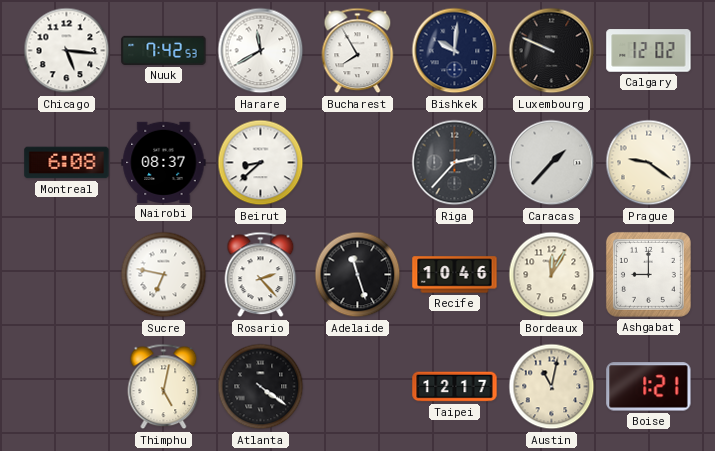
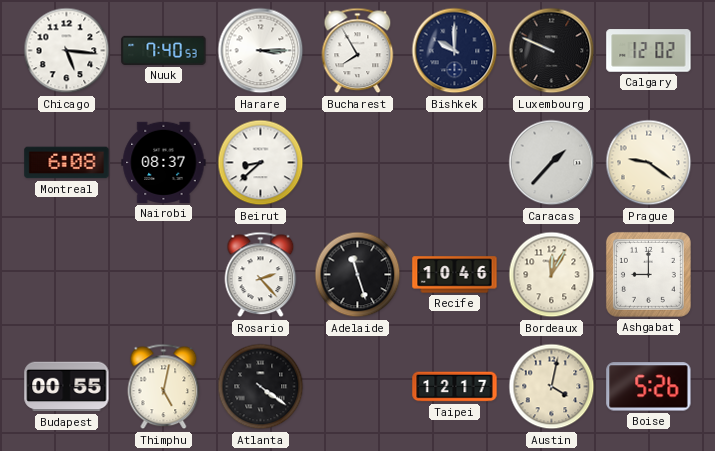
Nuuk: 7:42 -> 7:40 (164, 50)
Harare: 11:40 -> 3:15 (261, 51)
Bishkek: 10:01 -> 10:00 (455, 51)
Riga: 2:37 -> none (455, 163)
Sucre: 6:47 -> none (164, 275)
Budapest: none -> 00:55 (67, 387)
Austin: 11:02 -> 4:02 (552, 387)
Boise: 1:21 -> 5:26 (649, 387)
